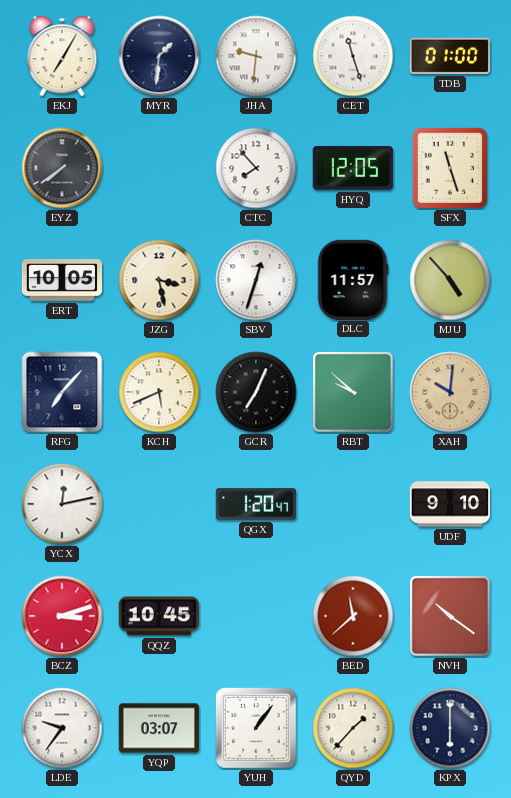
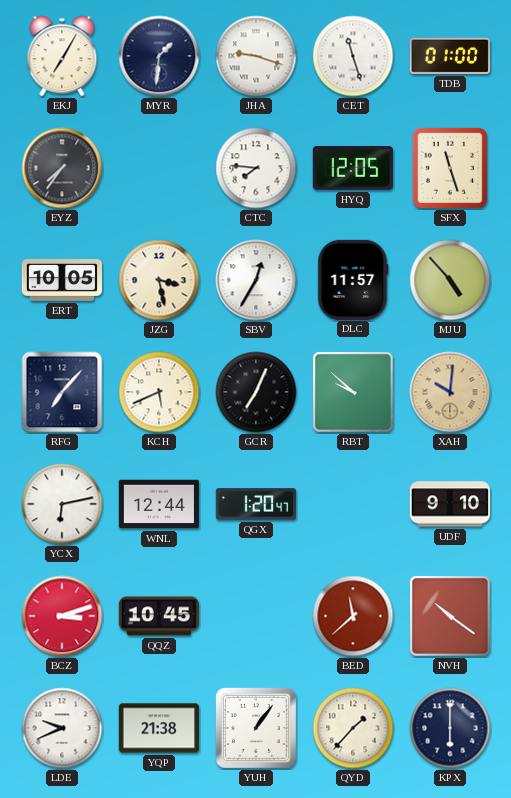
JHA: 9:31 -> 9:18 (256, 56)
EYZ: 7:39 -> 7:36 (62, 168)
CTC: 7:53 -> 7:46 (256, 168)
SBV: 12:33 -> 12:35 (256, 280)
YCX: 12:13 -> 6:13 (62, 504)
WNL: none -> 12:44 (158, 504)
LDE: 9:36 -> 9:41 (62, 728)
YQP: 03:07 -> 21:38 (158, 728)
